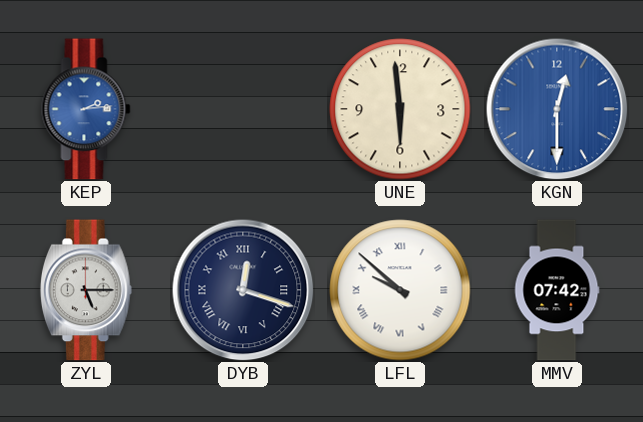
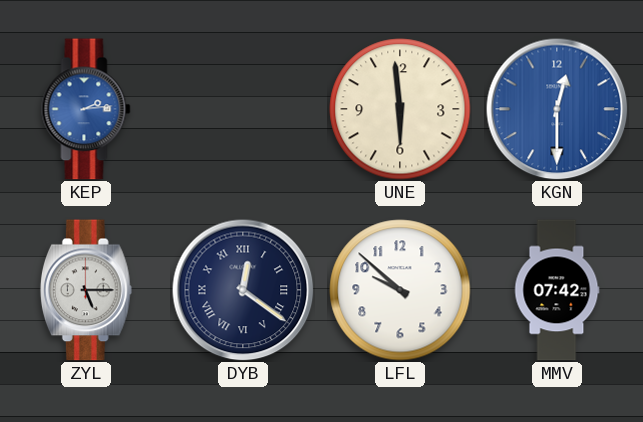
DYB: 12:18 -> 12:21 (243, 290)
LFL numerals: Roman -> Arabic (400, 290)
